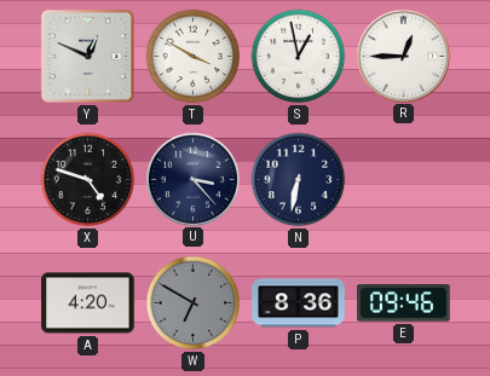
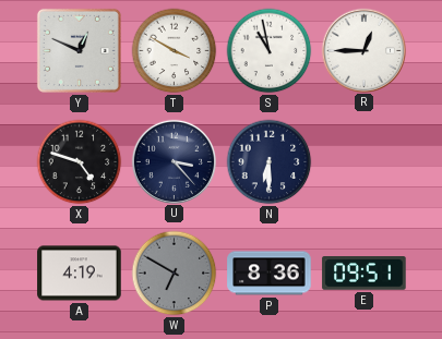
S: 12:58 -> 10:58 (270, 51)
N: 6:32 -> 6:30 (270, 162)
A: 4:20 -> 4:19 (80, 274)
E: 09:46 -> 09:51 (365, 274)
